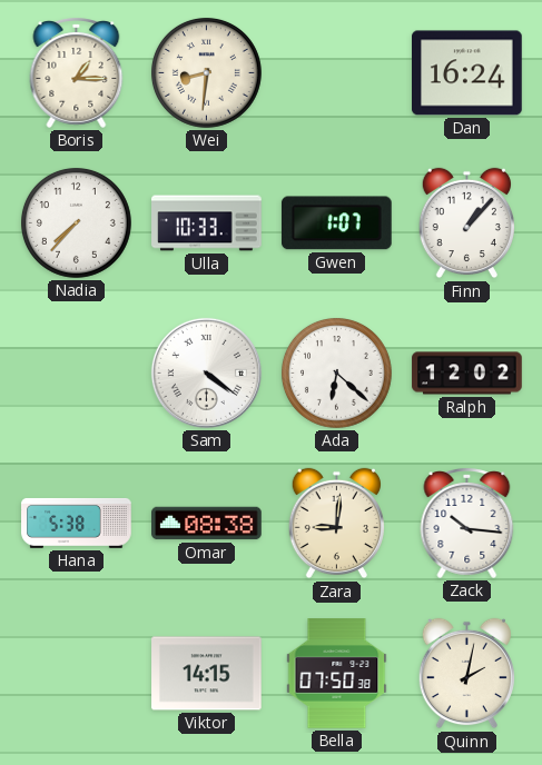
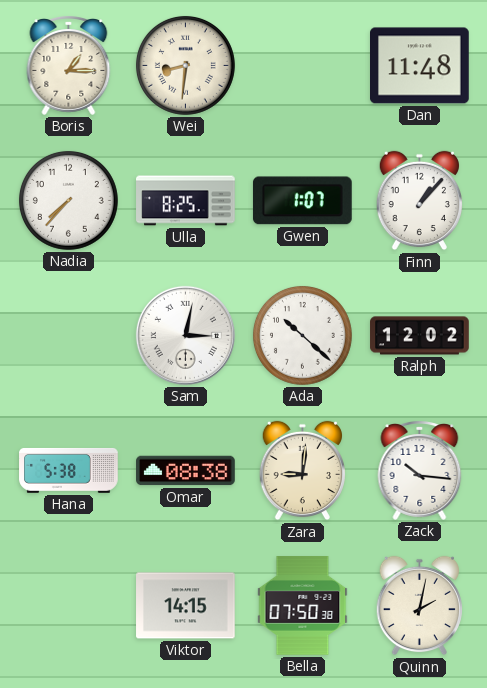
Dan: 16:24 -> 11:48 (420, 66)
Ulla: 10:33 -> 8:25 (186, 201)
Sam: 4:21 -> 3:02 (185, 335)
Ada: 6:22 -> 10:22 (302, 335)
